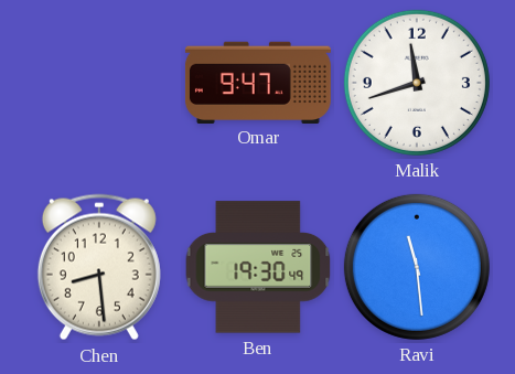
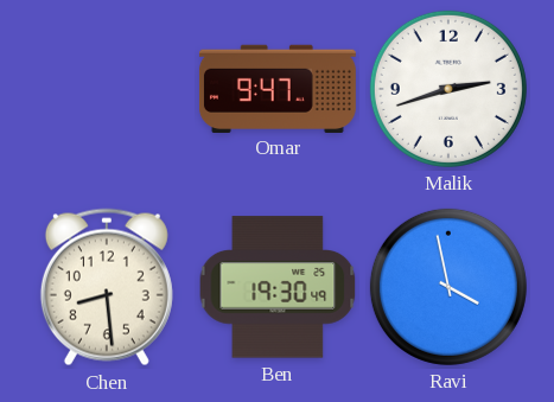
Malik: 11:42 -> 2:42 (448, 89)
Ravi: 11:29 -> 3:58 (448, 287)
